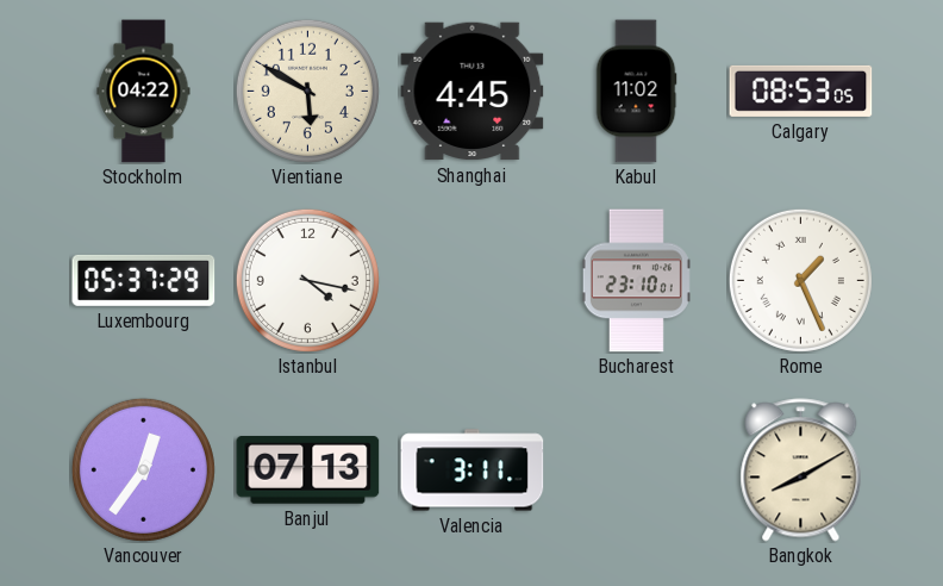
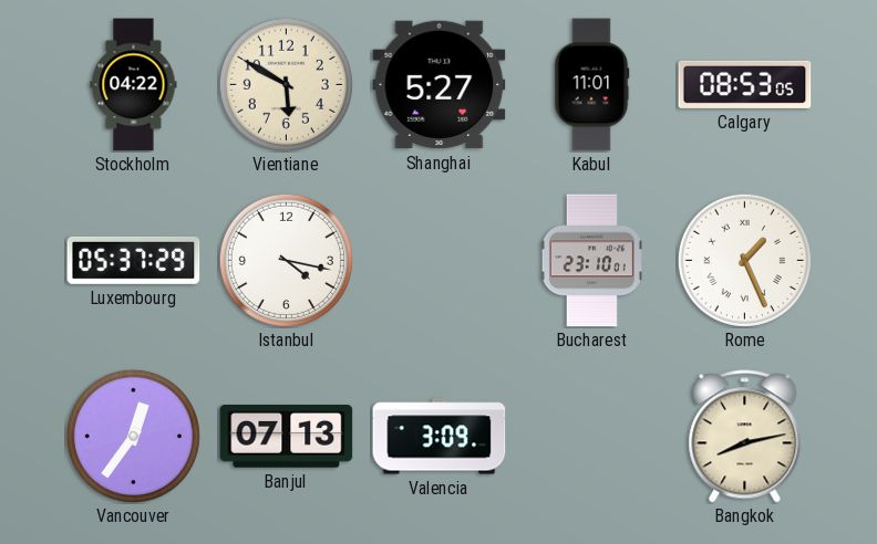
Shanghai: 4:45 -> 5:27 (440, 85)
Kabul: 11:02 -> 11:01 (591, 85)
Valencia: 3:11 -> 3:09 (440, 437)
Bangkok: 8:10 -> 8:13 (745, 437)
